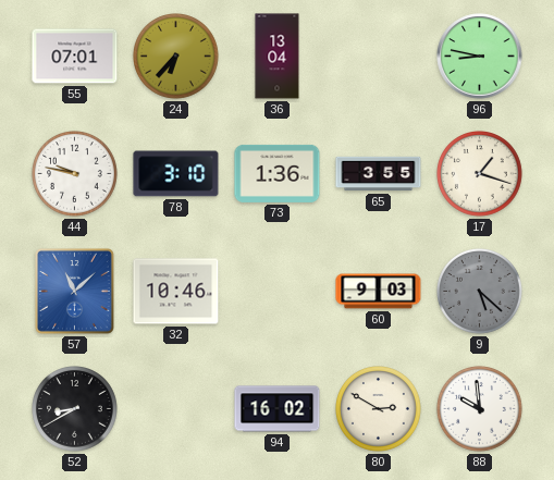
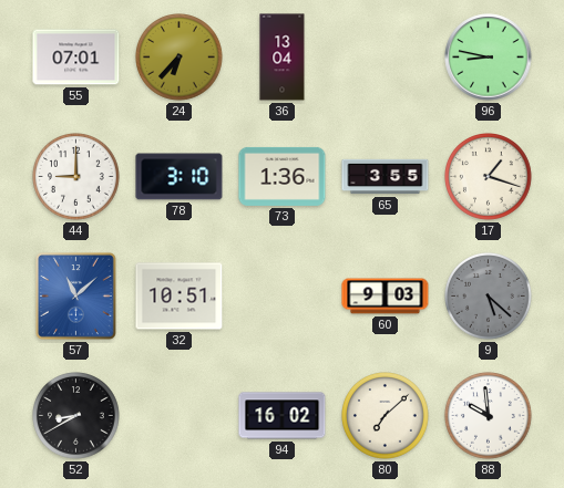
44: 9:47 -> 9:00 (76, 177)
32: 10:46 -> 10:51 (180, 297)
80: 2:50 -> 7:08 (386, 416)
